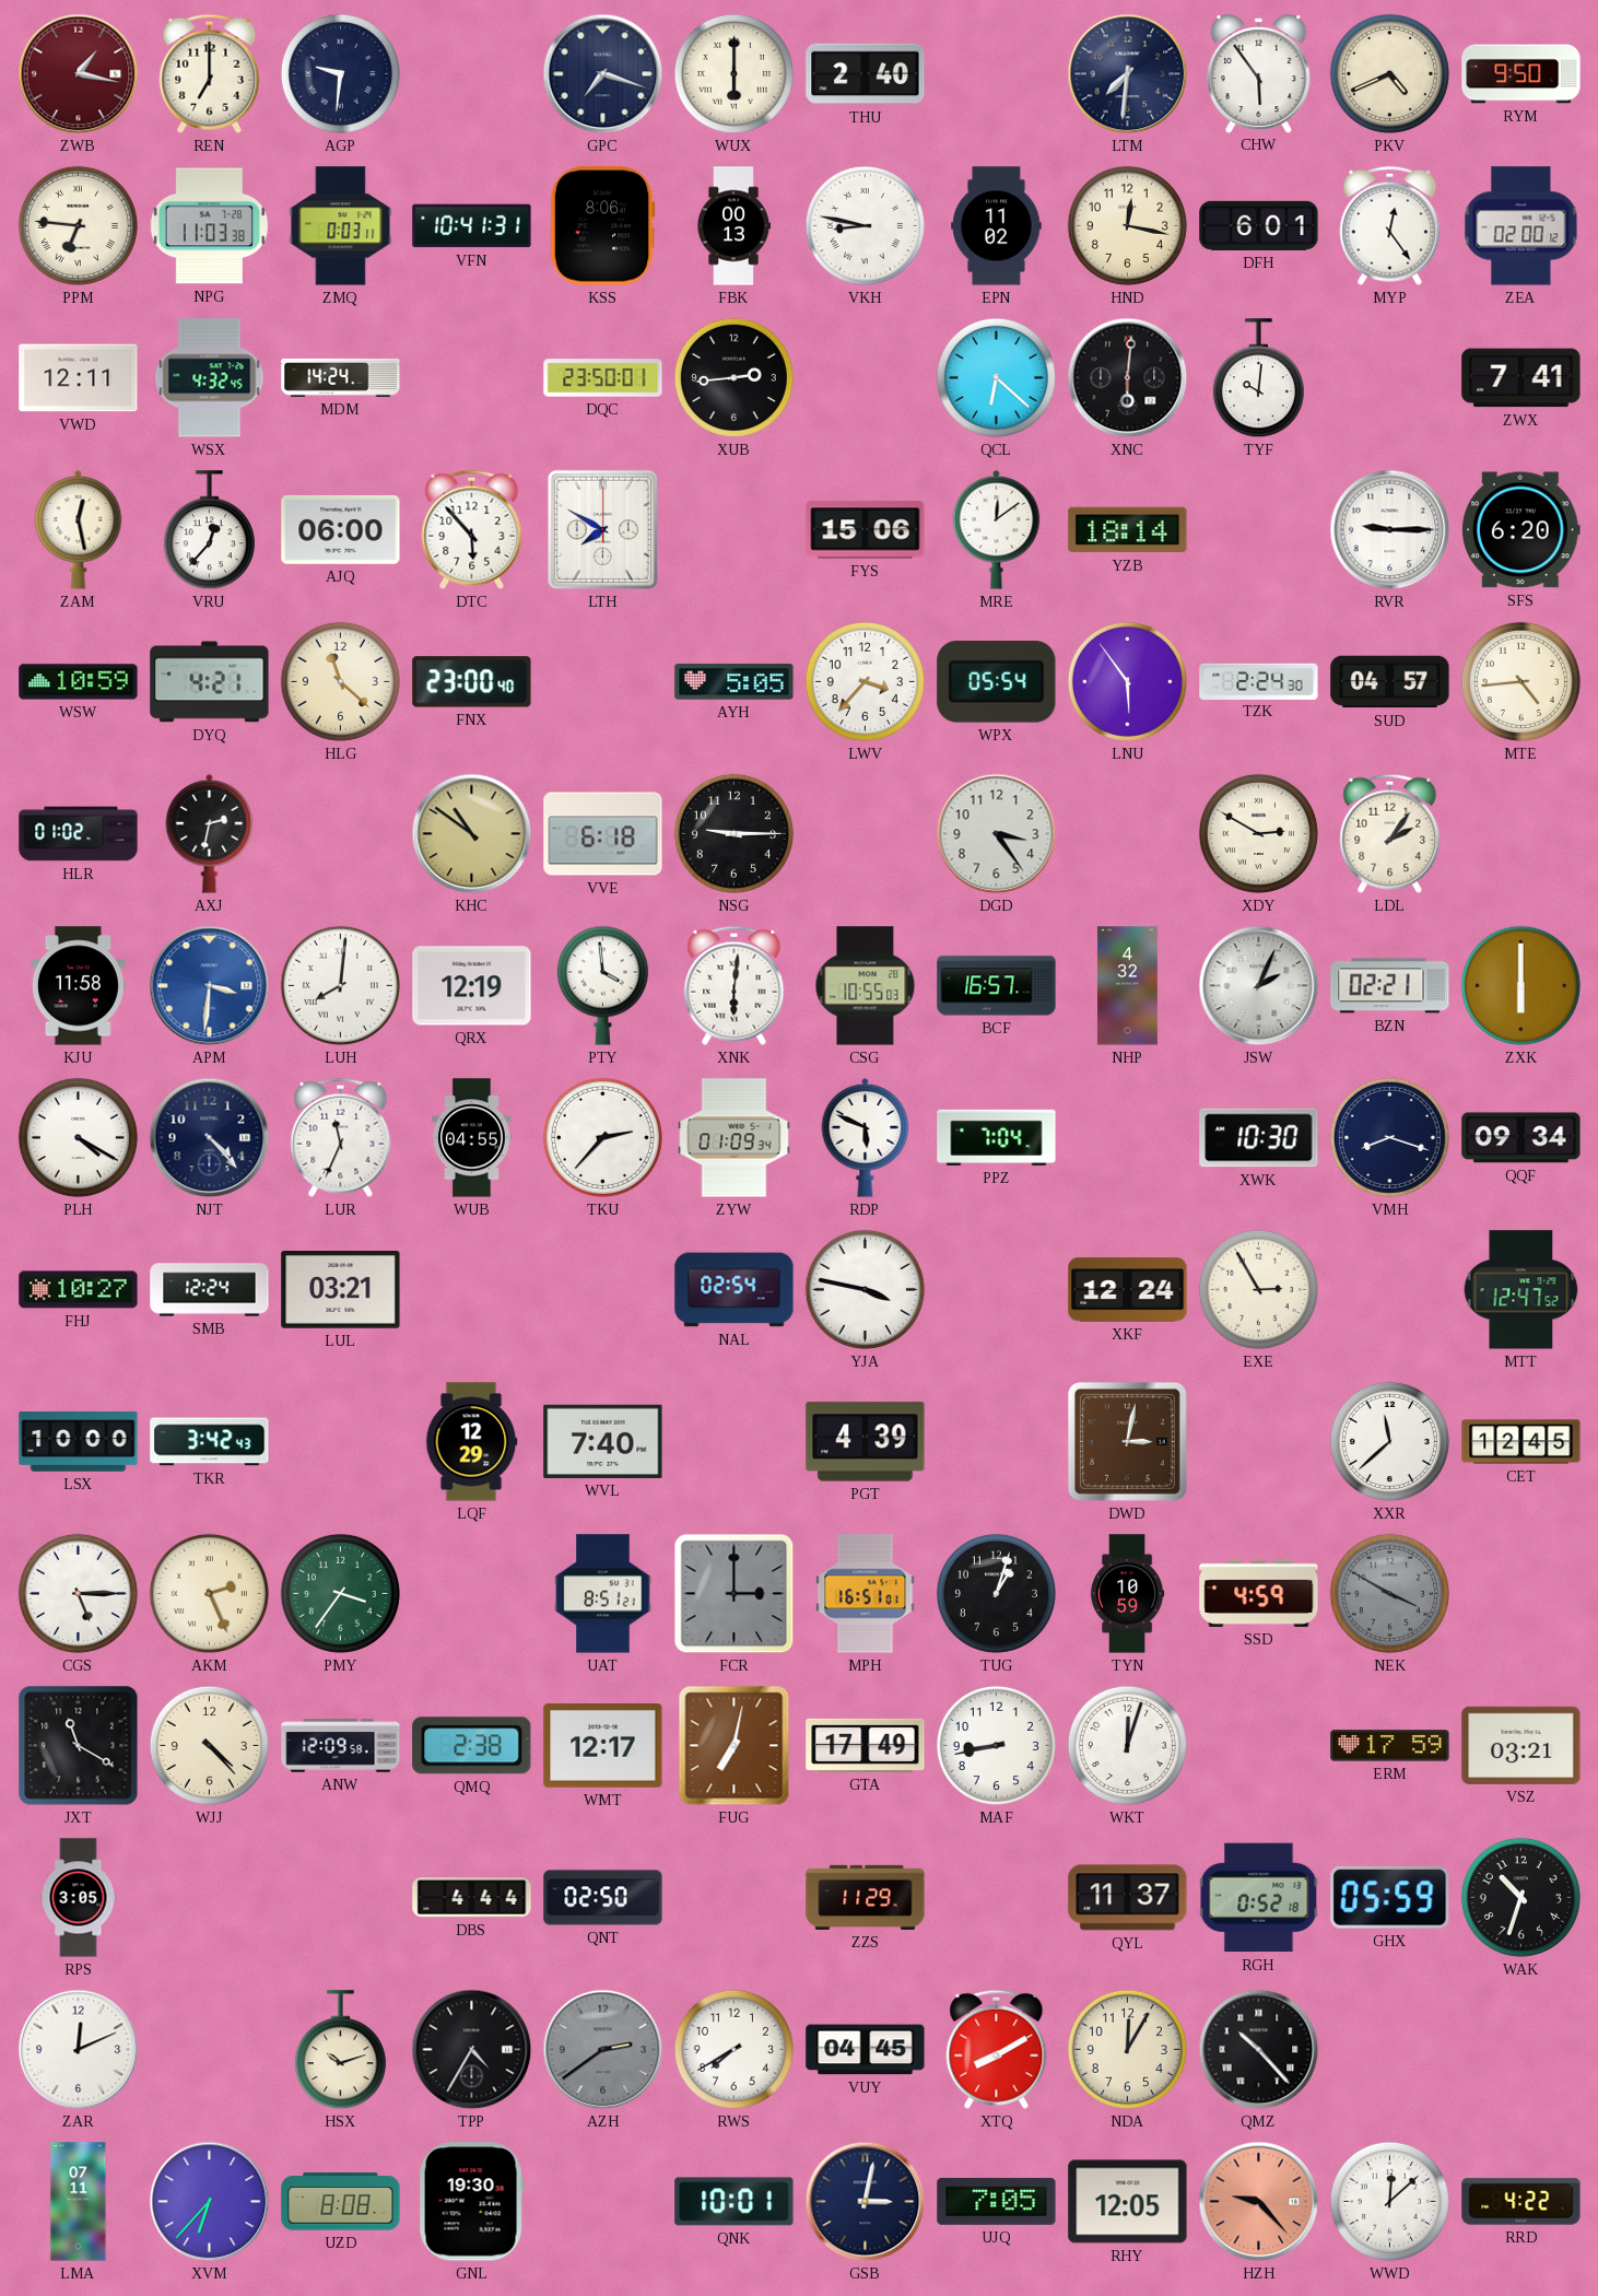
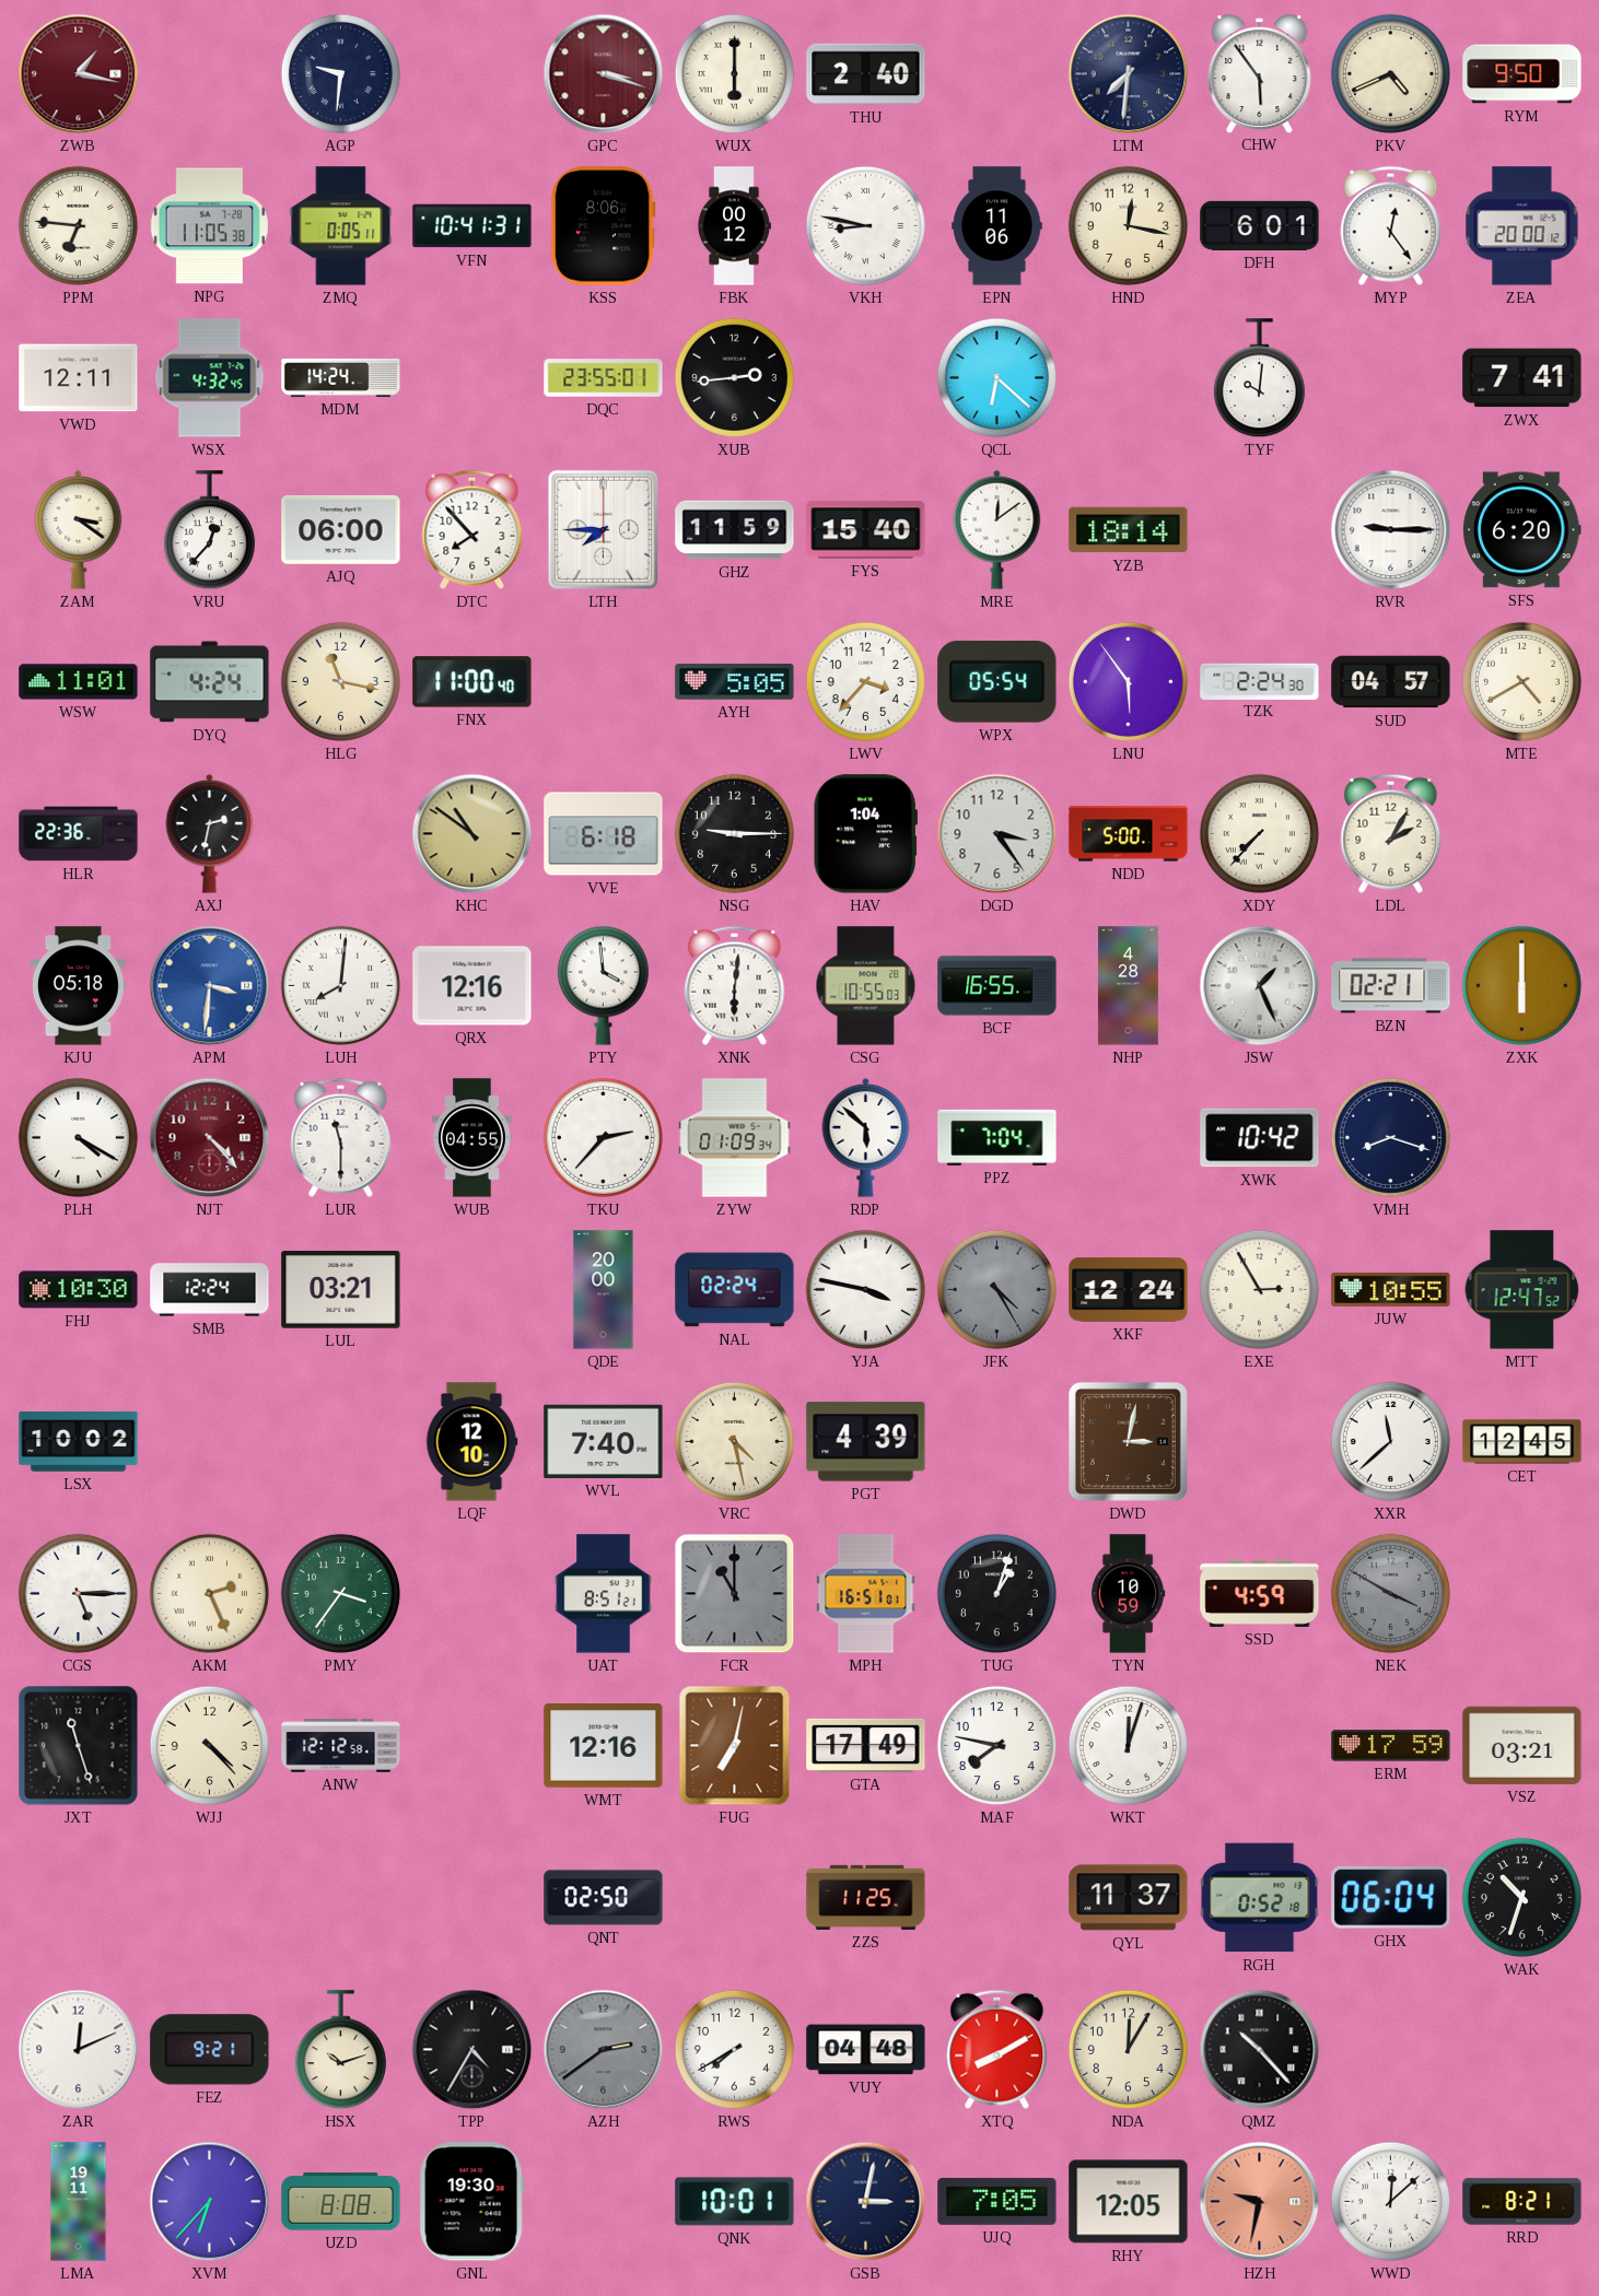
REN: 7:00 -> none (210, 73)
GPC: 7:18 -> 3:18 (604, 74)
GPC dial: navy -> burgundy (604, 74)
NPG: 11:03 -> 11:05 (209, 226)
ZMQ: 0:03 -> 0:05 (341, 226)
FBK: 00:13 -> 00:12 (735, 226)
EPN: 11:02 -> 11:06 (997, 226)
ZEA: 02:00 -> 20:00 (1522, 226)
DQC: 23:50 -> 23:55 (604, 378)
XNC: 6:01 -> none (1128, 378)
ZAM: 12:28 -> 3:21 (79, 529)
DTC: 5:53 -> 7:53 (472, 529)
LTH: 7:50 -> 7:45 (603, 529)
GHZ: none -> 11:59 (735, 530)
FYS: 15:06 -> 15:40 (866, 530)
WSW: 10:59 -> 11:01 (79, 682)
DYQ: 4:21 -> 4:24 (210, 682)
HLG: 11:22 -> 11:17 (340, 681)
FNX: 23:00 -> 11:00 (472, 682)
MTE: 4:44 -> 4:40 (1521, 681)
HLR: 01:02 -> 22:36 (79, 834)
HAV: none -> 1:04 (865, 834)
NDD: none -> 5:00 (1129, 834)
XDY: 2:50 -> 7:37 (1259, 833)
LDL: 2:06 -> 2:05 (1391, 833)
KJU: 11:58 -> 05:18 (78, 986)
QRX: 12:19 -> 12:16 (472, 986)
BCF: 16:57 -> 16:55 (997, 986)
NHP: 4:32 -> 4:28 (1128, 986)
JSW: 2:04 -> 1:26 (1260, 986)
NJT dial: navy -> burgundy (210, 1138)
LUR: 11:34 -> 11:30 (341, 1137)
RDP: 5:49 -> 5:52 (866, 1137)
XWK: 10:30 -> 10:42 (1260, 1138)
QQF: 09:34 -> none (1521, 1138)
FHJ: 10:27 -> 10:30 (79, 1290)
QDE: none -> 20:00 (604, 1290)
NAL: 02:54 -> 02:24 (735, 1290)
JFK: none -> 4:25 (996, 1289)
JUW: none -> 10:55 (1391, 1289)
LSX: 10:00 -> 10:02 (79, 1442)
TKR: 3:42 -> none (210, 1442)
LQF: 12:29 -> 12:10 (471, 1442)
VRC: none -> 4:28 (734, 1441)
FCR: 3:00 -> 11:00 (735, 1594)
JXT: 11:20 -> 11:27 (79, 1746)
ANW: 12:09 -> 12:12 (341, 1746)
QMQ: 2:38 -> none (472, 1746)
WMT: 12:17 -> 12:16 (604, 1746)
MAF: 8:43 -> 7:47 (996, 1745)
RPS: 3:05 -> none (79, 1898)
DBS: 4:44 -> none (472, 1898)
ZZS: 11:29 -> 11:25 (866, 1897)
GHX: 05:59 -> 06:04 (1391, 1897)
FEZ: none -> 9:21 (210, 2050)
VUY: 04:45 -> 04:48 (866, 2050)
LMA: 07:11 -> 19:11 (79, 2202)
HZH: 9:23 -> 9:32 (1260, 2202)
RRD: 4:22 -> 8:21 (1522, 2202)
